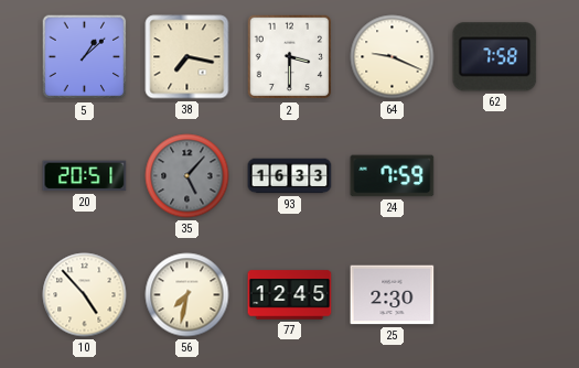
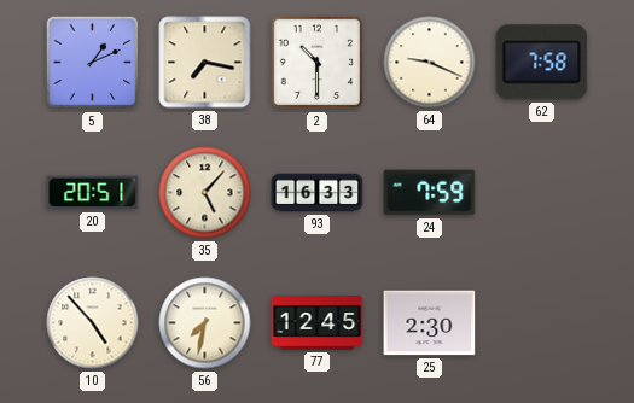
5: 1:08 -> 1:11 (93, 63)
2: 3:30 -> 10:30 (318, 63)
35 dial: grey -> cream (205, 193)
